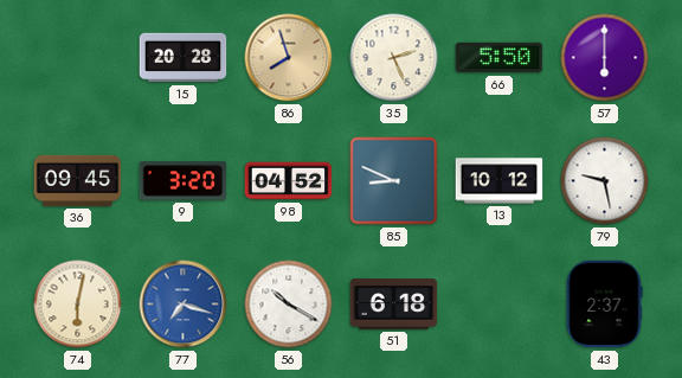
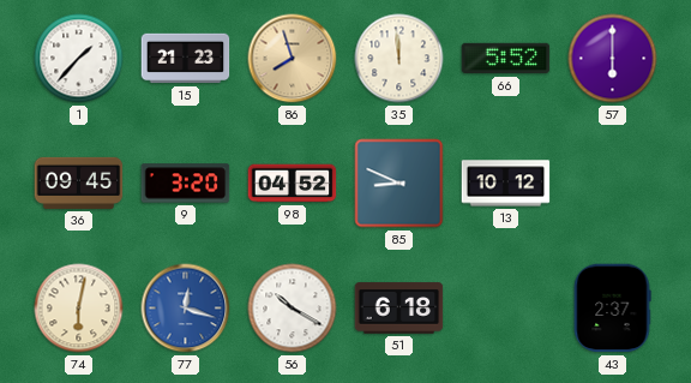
1: none -> 1:37 (79, 59)
15: 20:28 -> 21:23 (186, 59)
35: 2:26 -> 11:59 (399, 59)
66: 5:50 -> 5:52 (506, 59)
79: 9:28 -> none (605, 181)
77: 7:18 -> 12:18 (186, 309)
